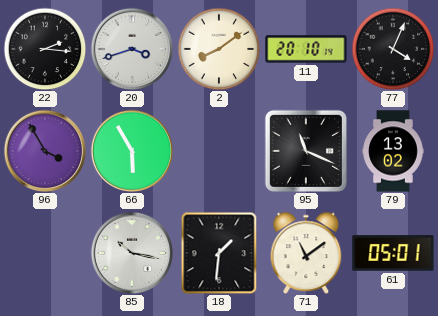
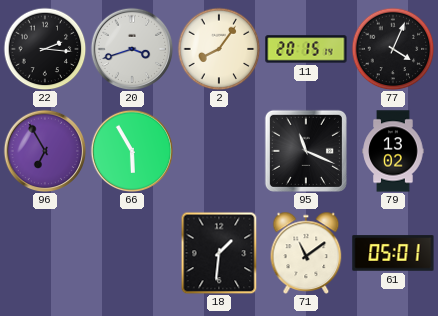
2: 8:09 -> 8:06 (219, 49)
11: 20:10 -> 20:15 (306, 49)
96: 3:55 -> 6:55 (45, 151)
85: 10:17 -> none (132, 253)
